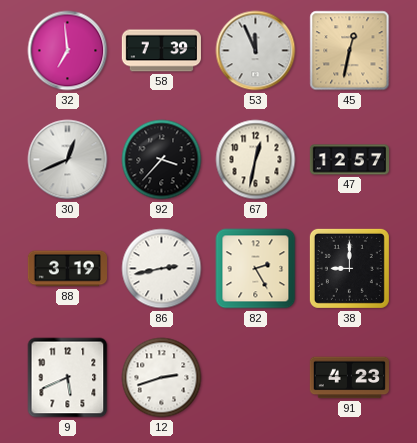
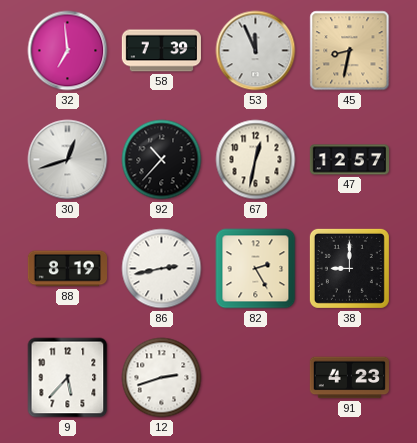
45: 12:32 -> 8:32 (350, 51)
30: 12:41 -> 12:42 (68, 160)
92: 3:37 -> 10:37 (162, 160)
88: 3:19 -> 8:19 (67, 269)
9: 5:41 -> 5:37 (68, 378)
